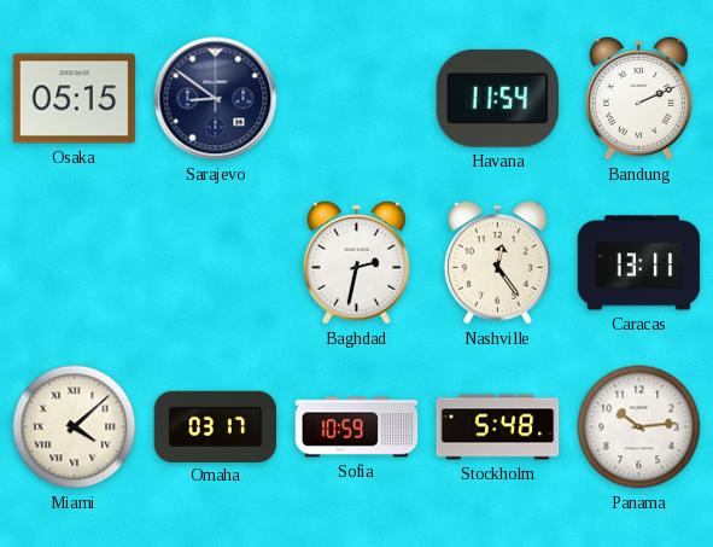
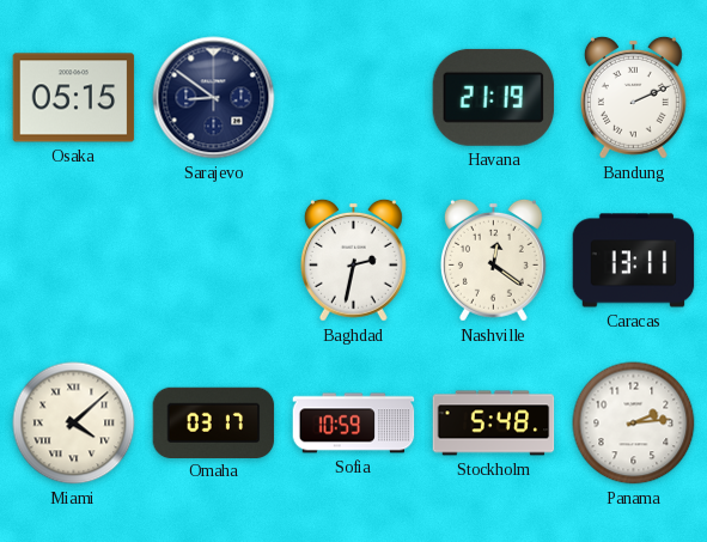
Havana: 11:54 -> 21:19 (494, 97)
Nashville: 12:24 -> 12:21 (493, 260)
Panama: 10:14 -> 2:14 (634, 424)
